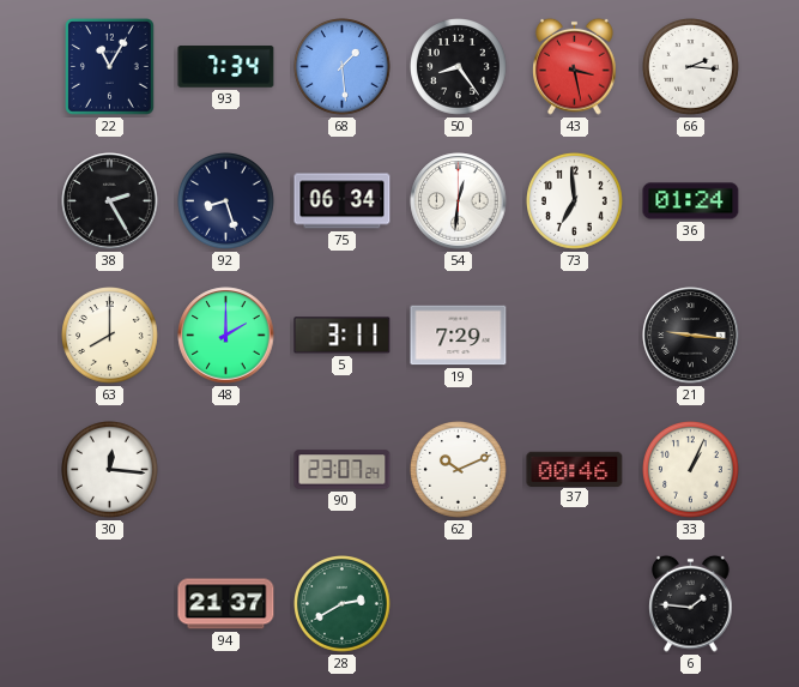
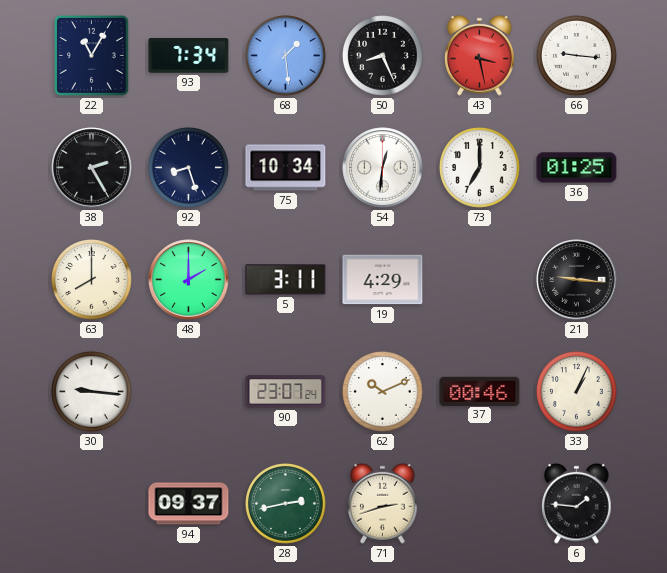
50: 8:24 -> 8:26 (383, 56)
66: 2:16 -> 9:16 (577, 56)
75: 06:34 -> 10:34 (286, 168)
73: 6:59 -> 7:00 (480, 168)
36: 01:24 -> 01:25 (577, 168)
19: 7:29 -> 4:29 (383, 280)
30: 12:16 -> 9:16 (92, 392)
94: 21:37 -> 09:37 (189, 504)
28: 2:40 -> 2:43 (286, 504)
71: none -> 2:42 (383, 503)
